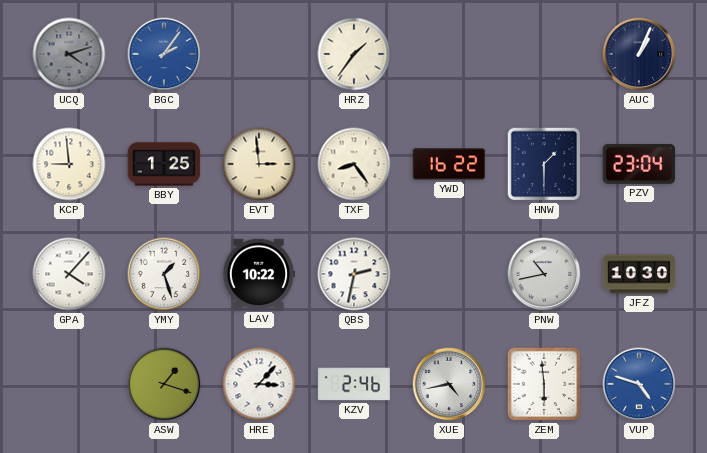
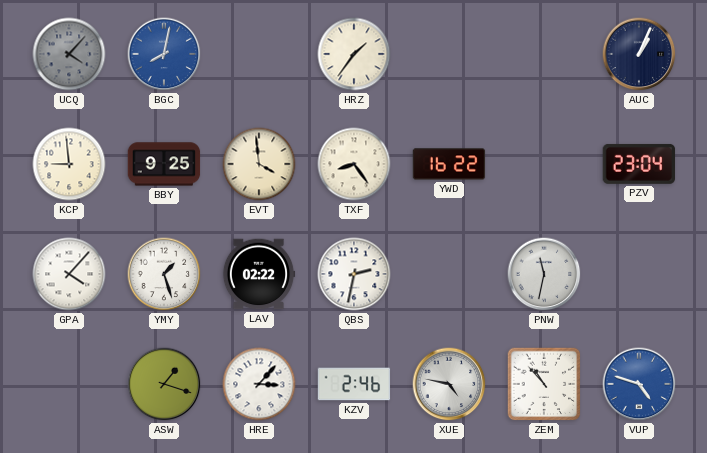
UCQ: 4:12 -> 4:07 (69, 54)
BGC: 2:06 -> 8:02 (164, 54)
BBY: 1:25 -> 9:25 (164, 164)
EVT: 2:59 -> 3:59 (259, 164)
HNW: 1:30 -> none (544, 164)
LAV: 10:22 -> 02:22 (259, 274)
PNW: 10:43 -> 11:32 (544, 274)
JFZ: 10:30 -> none (639, 274)
XUE: 4:43 -> 4:47 (449, 384)
ZEM: 5:59 -> 10:53 (544, 384)
